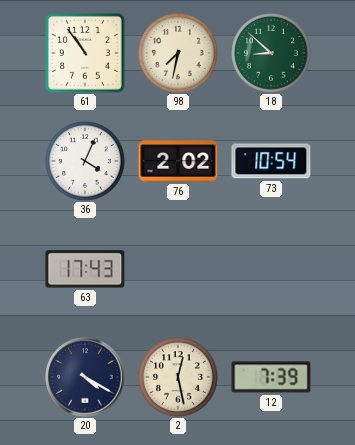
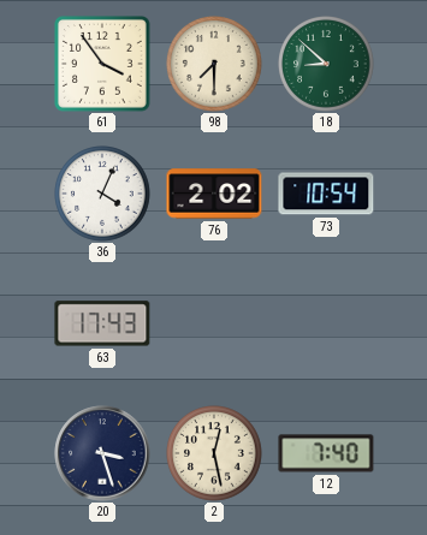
61: 10:54 -> 3:54 (103, 65)
98: 7:32 -> 7:30 (215, 65)
20: 4:20 -> 3:27 (102, 453)
12: 7:39 -> 7:40 (326, 453)
